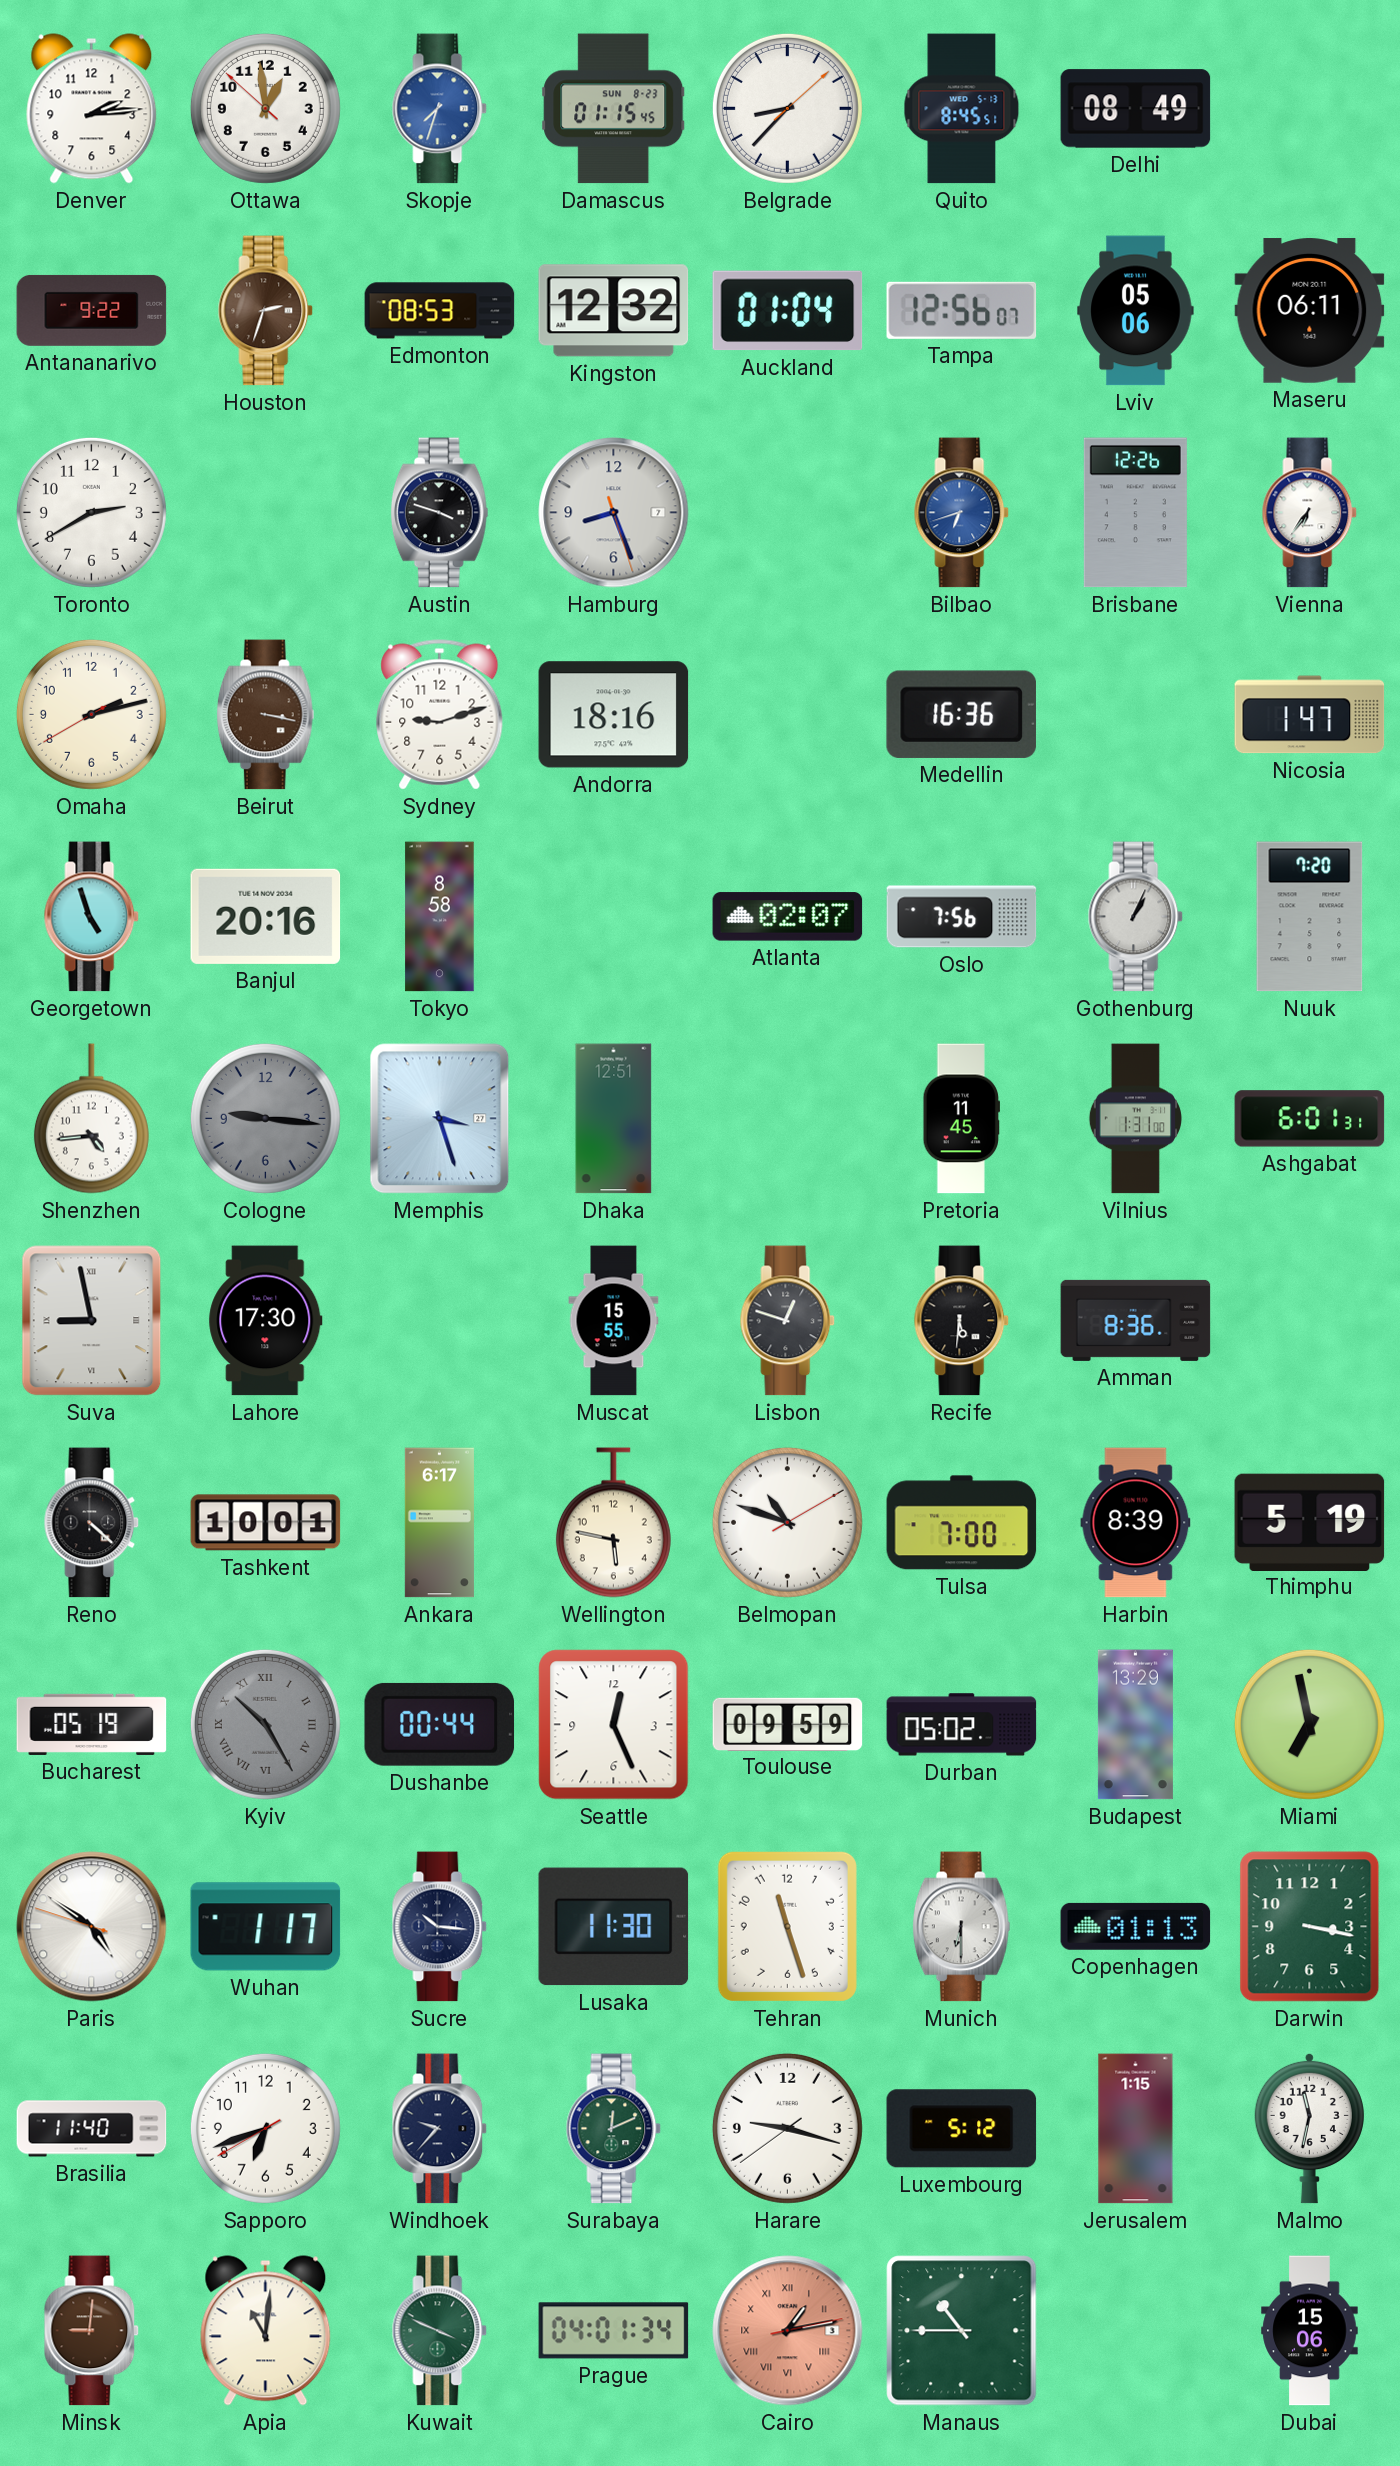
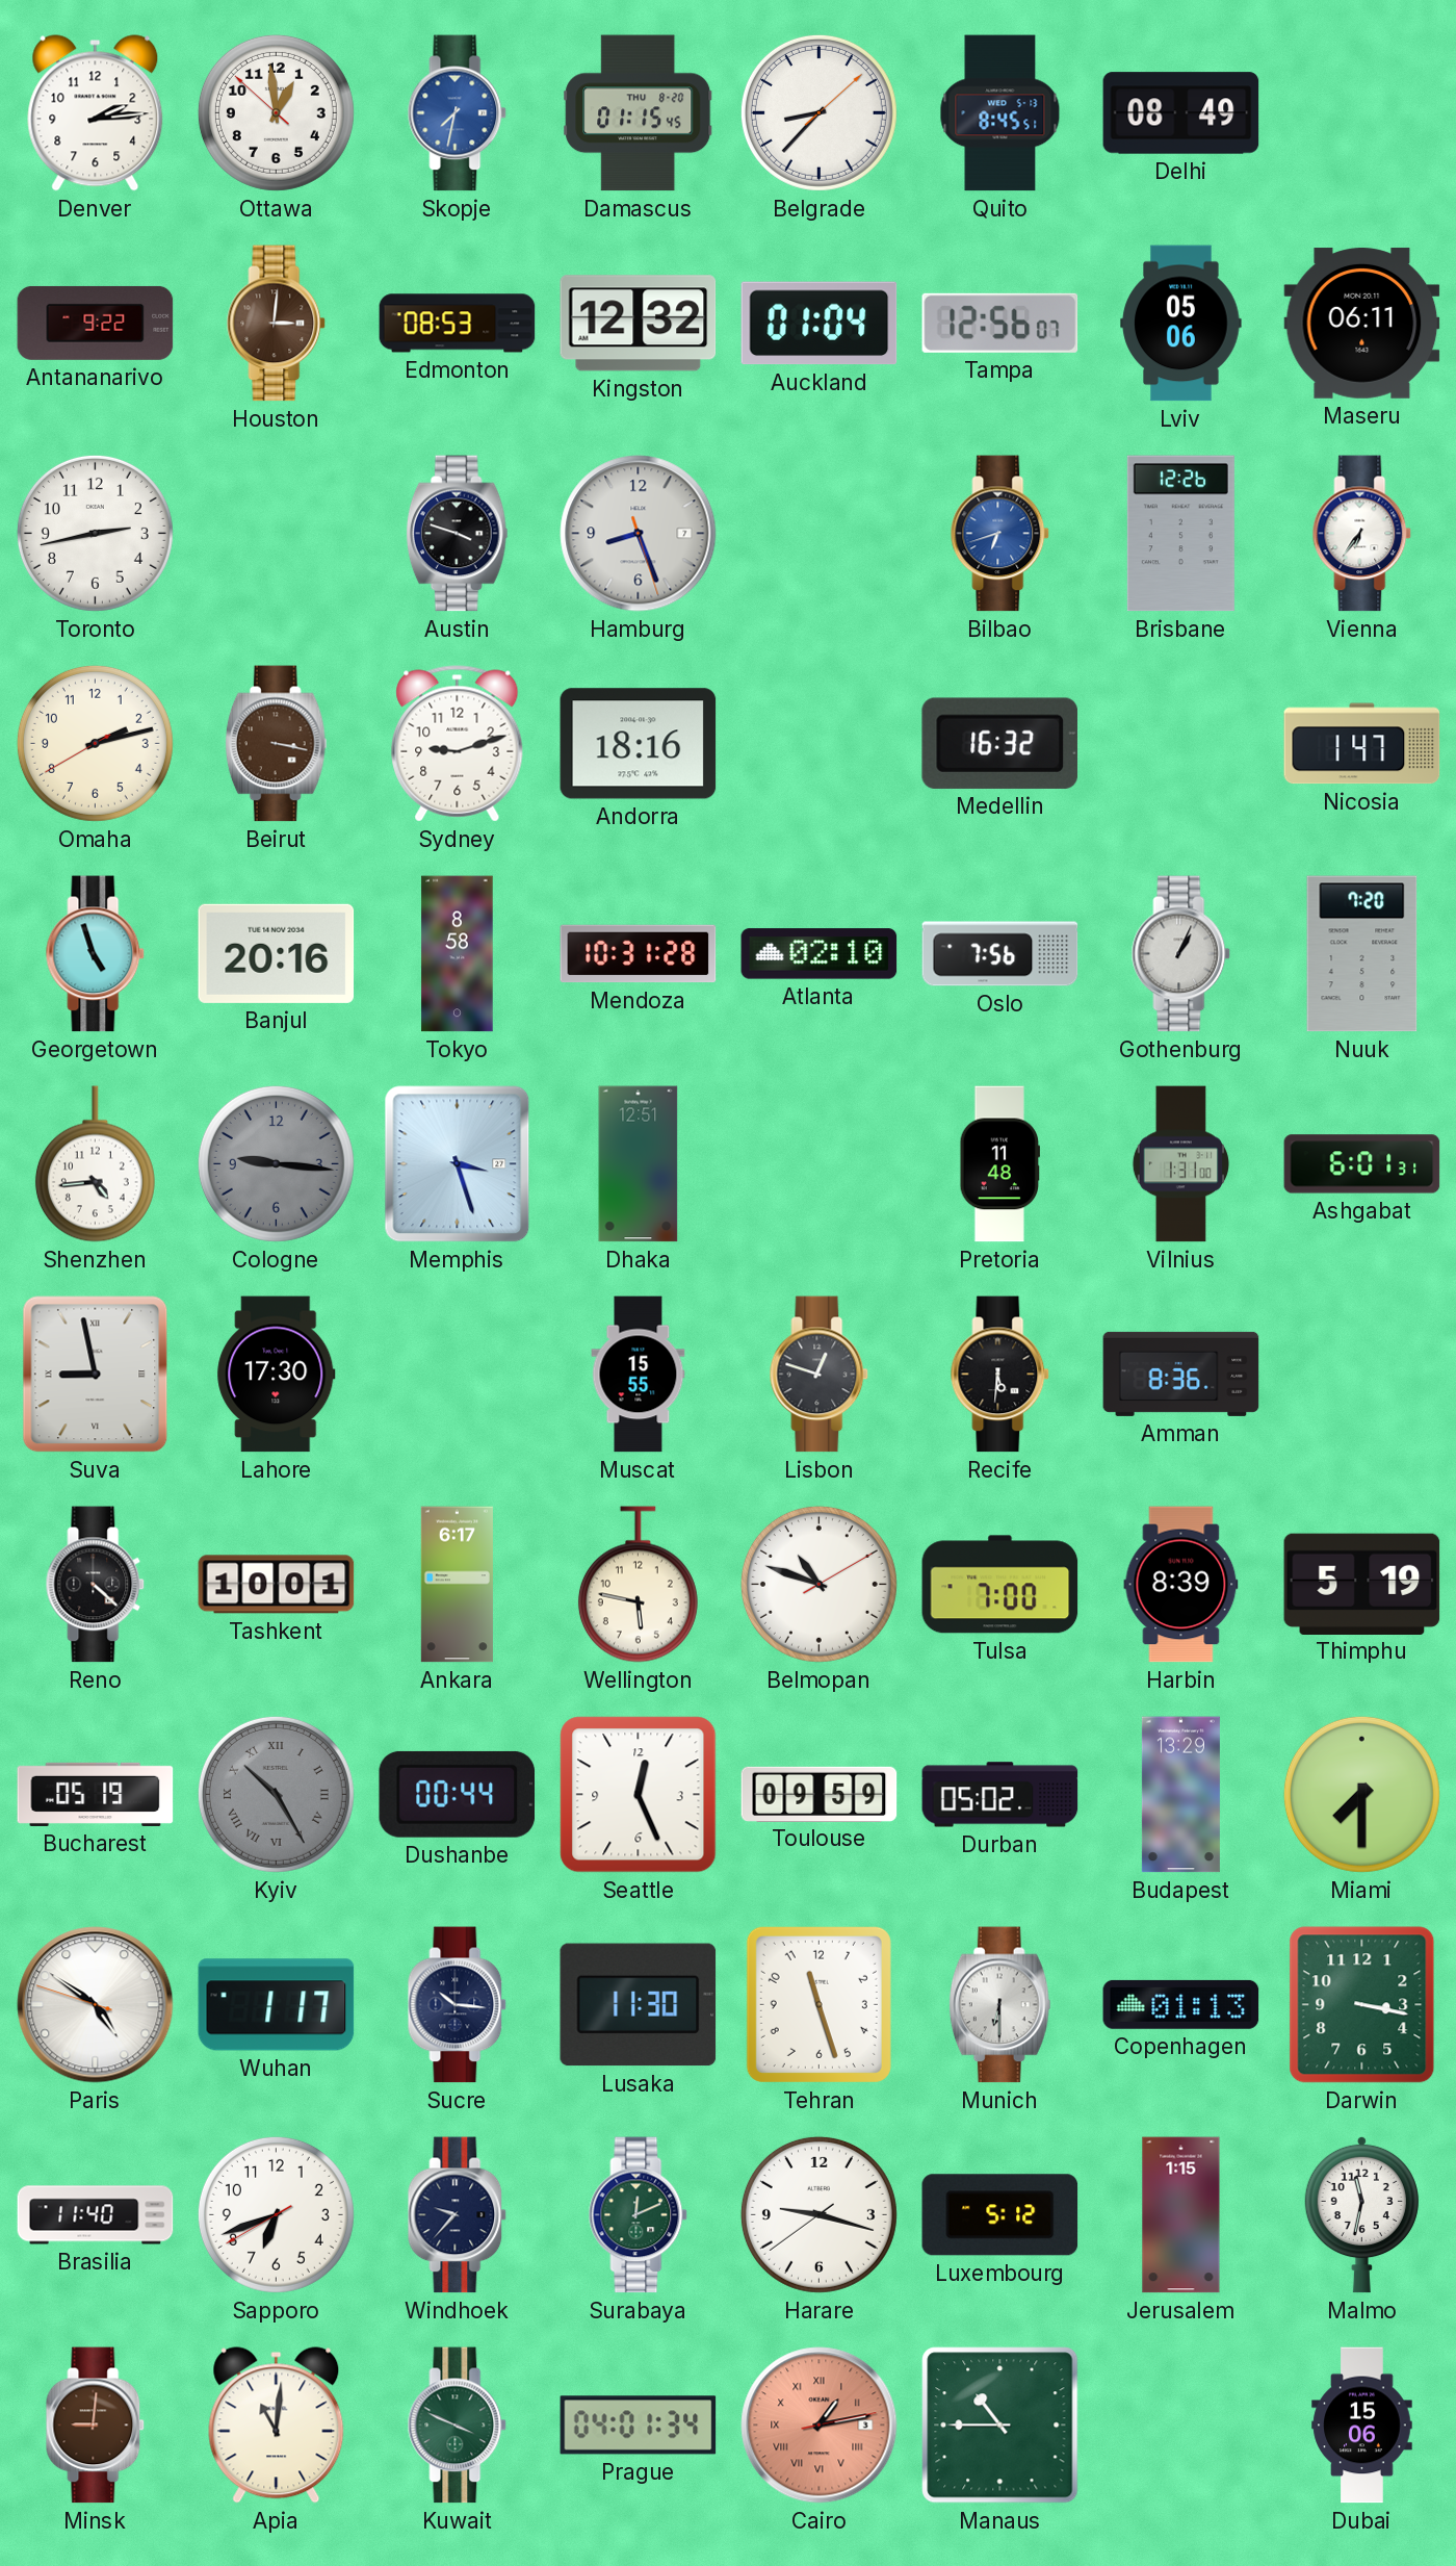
Skopje: 7:33 -> 7:32 (458, 113)
Damascus date: SUN 8-23 -> THU 8-20 (639, 113)
Houston: 2:33 -> 3:01 (277, 324)
Toronto: 2:40 -> 2:43 (95, 533)
Medellin: 16:36 -> 16:32 (999, 743)
Mendoza: none -> 10:31 (639, 954)
Atlanta: 02:07 -> 02:10 (820, 954)
Pretoria: 11:45 -> 11:48 (999, 1164)
Miami: 6:58 -> 7:30 (1361, 1794)
